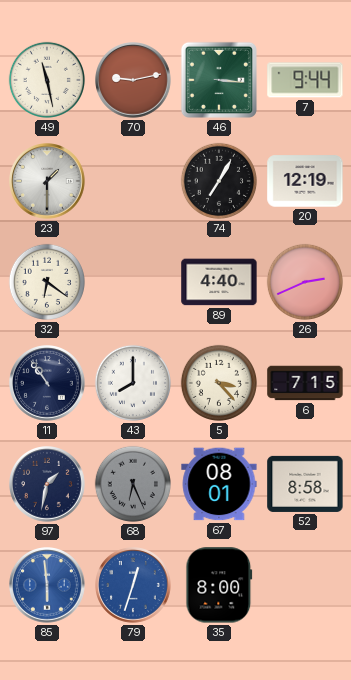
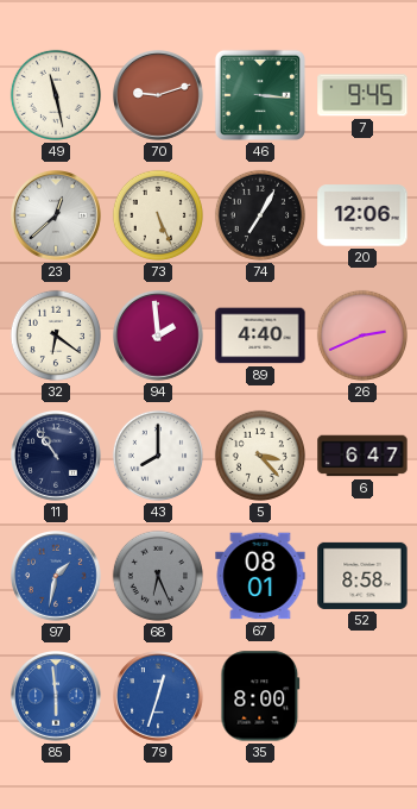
70: 9:13 -> 9:12 (159, 96)
7: 9:44 -> 9:45 (362, 95)
23: 1:30 -> 12:38 (57, 217)
73: none -> 5:26 (158, 215)
20: 12:19 -> 12:06 (362, 215)
94: none -> 1:59 (159, 337)
6: 7:15 -> 6:47 (362, 456)
97 dial: navy -> blue (57, 577)
